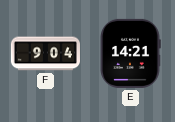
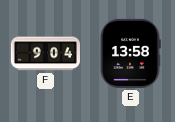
E: 14:21 -> 13:58 (130, 53)
